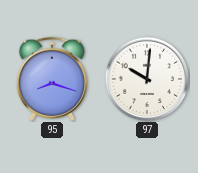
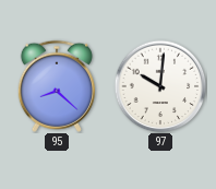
95: 8:18 -> 8:22 (57, 86)
